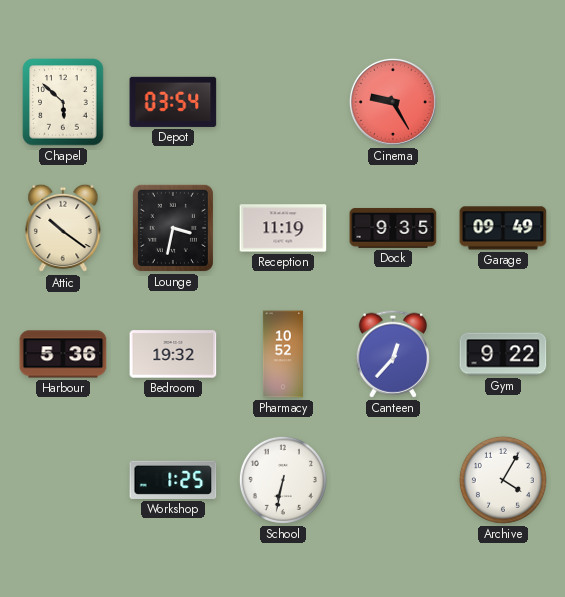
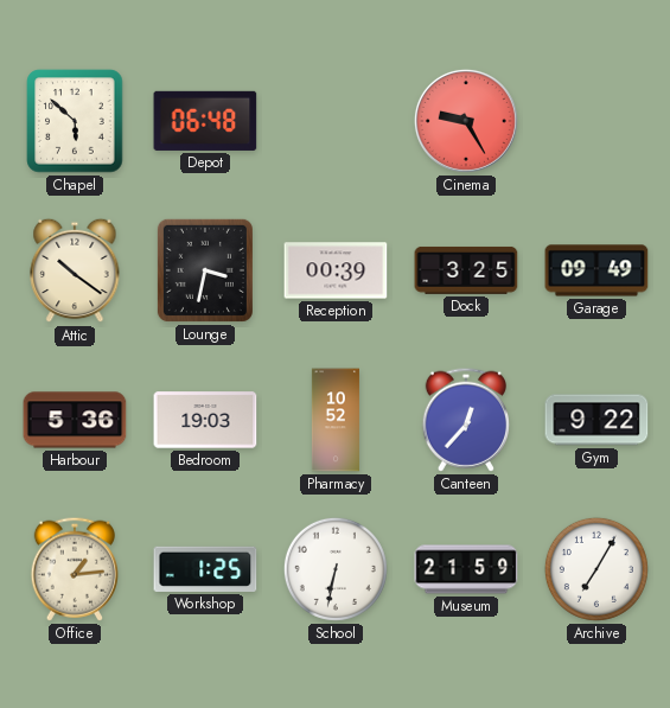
Depot: 03:54 -> 06:48 (205, 121)
Reception: 11:19 -> 00:39 (336, 270)
Dock: 9:35 -> 3:25 (466, 270)
Bedroom: 19:32 -> 19:03 (205, 420)
Office: none -> 1:14 (74, 569)
Museum: none -> 21:59 (466, 569)
Archive: 4:05 -> 7:05 (596, 569)
